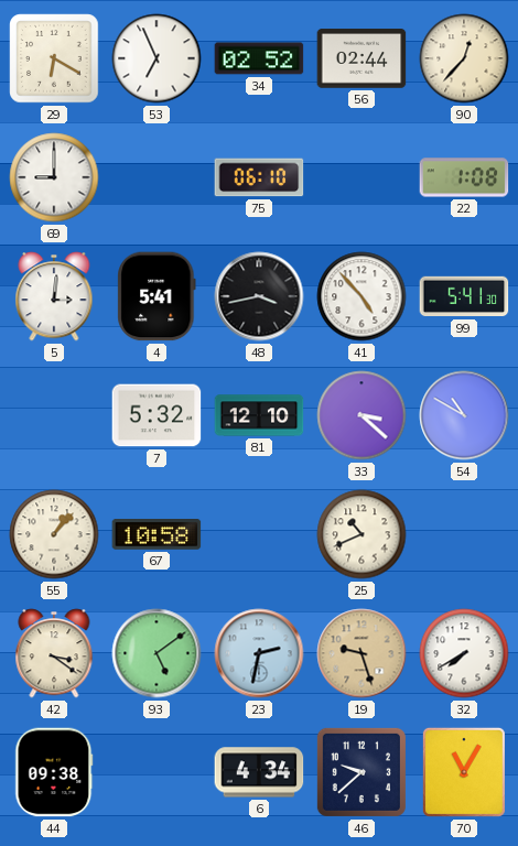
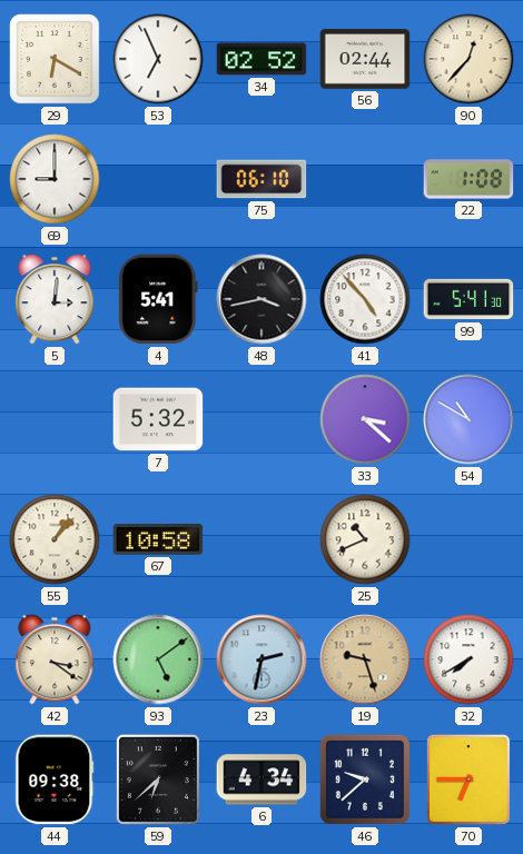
81: 12:10 -> none (259, 415)
59: none -> 6:38 (158, 779)
70: 11:05 -> 6:45 (468, 779)
